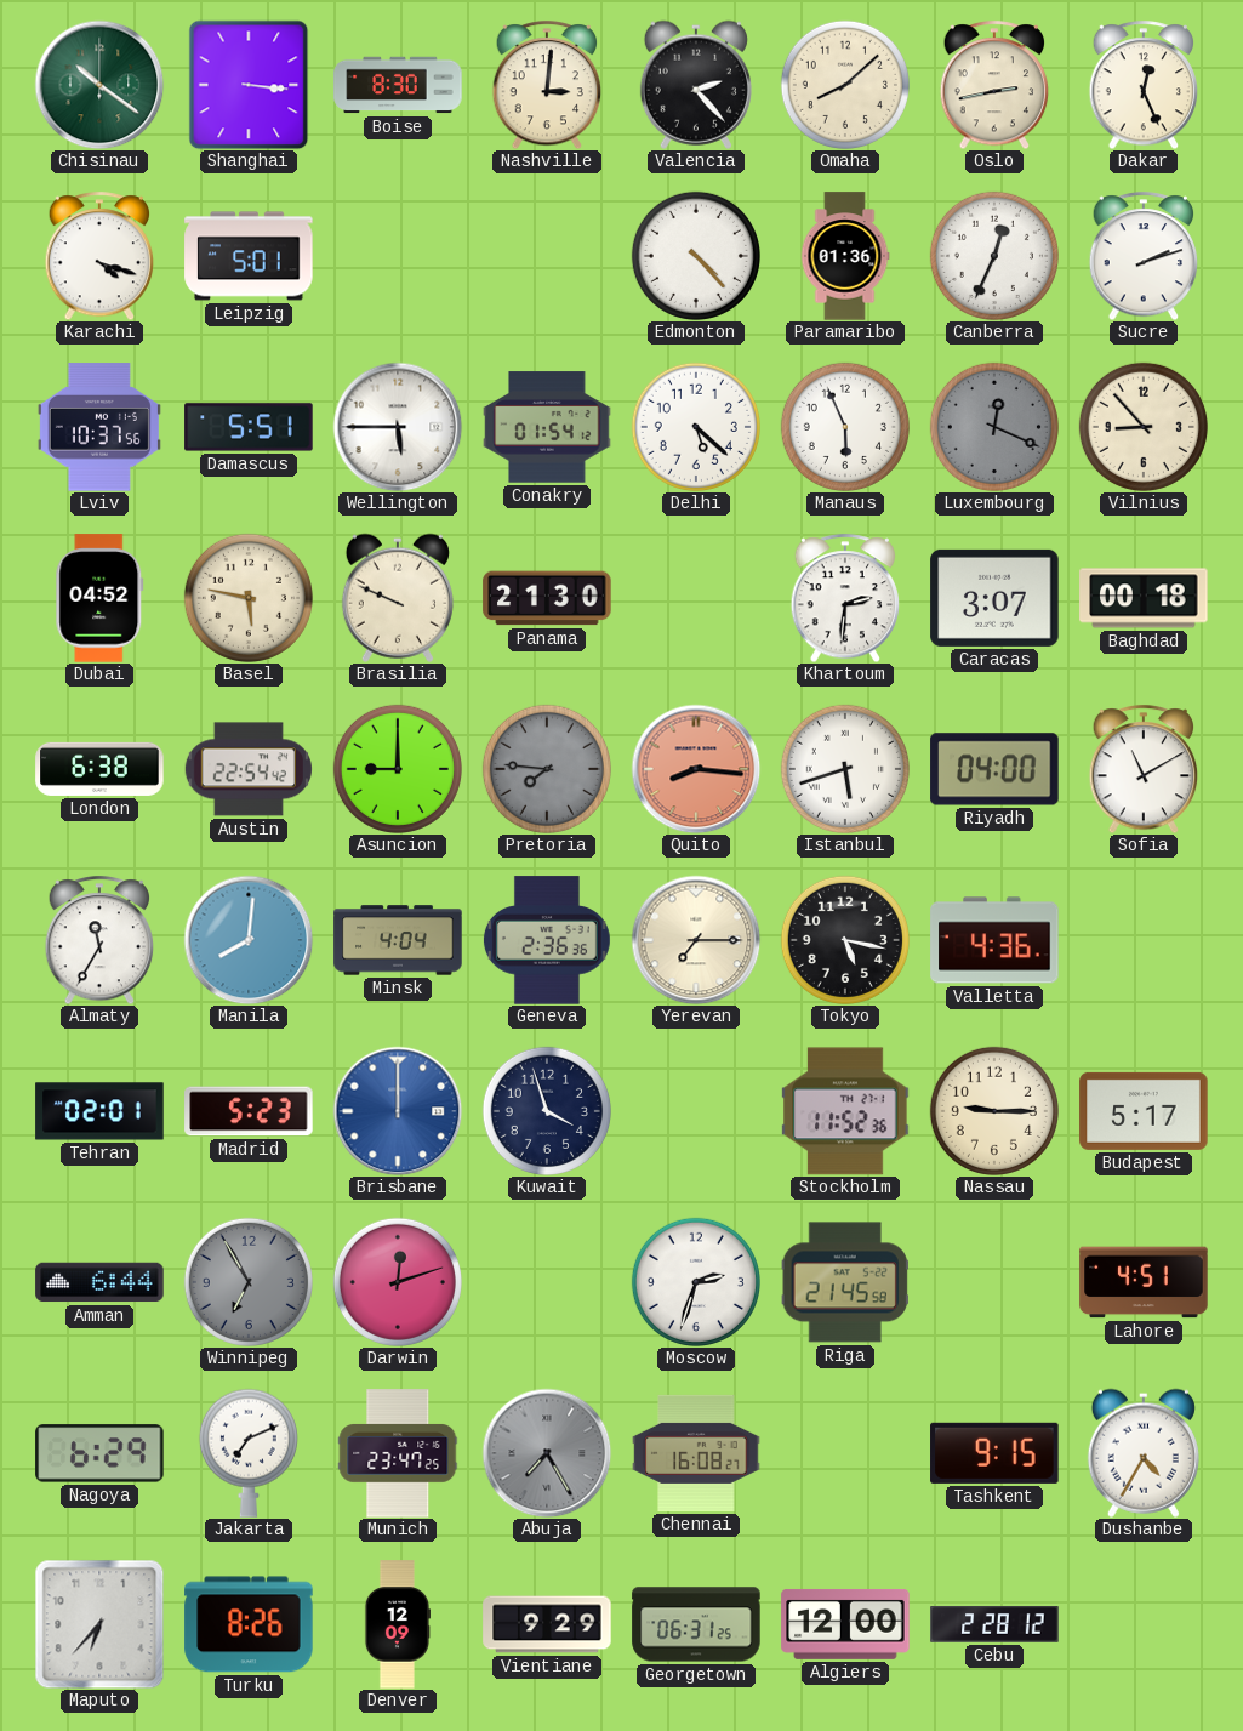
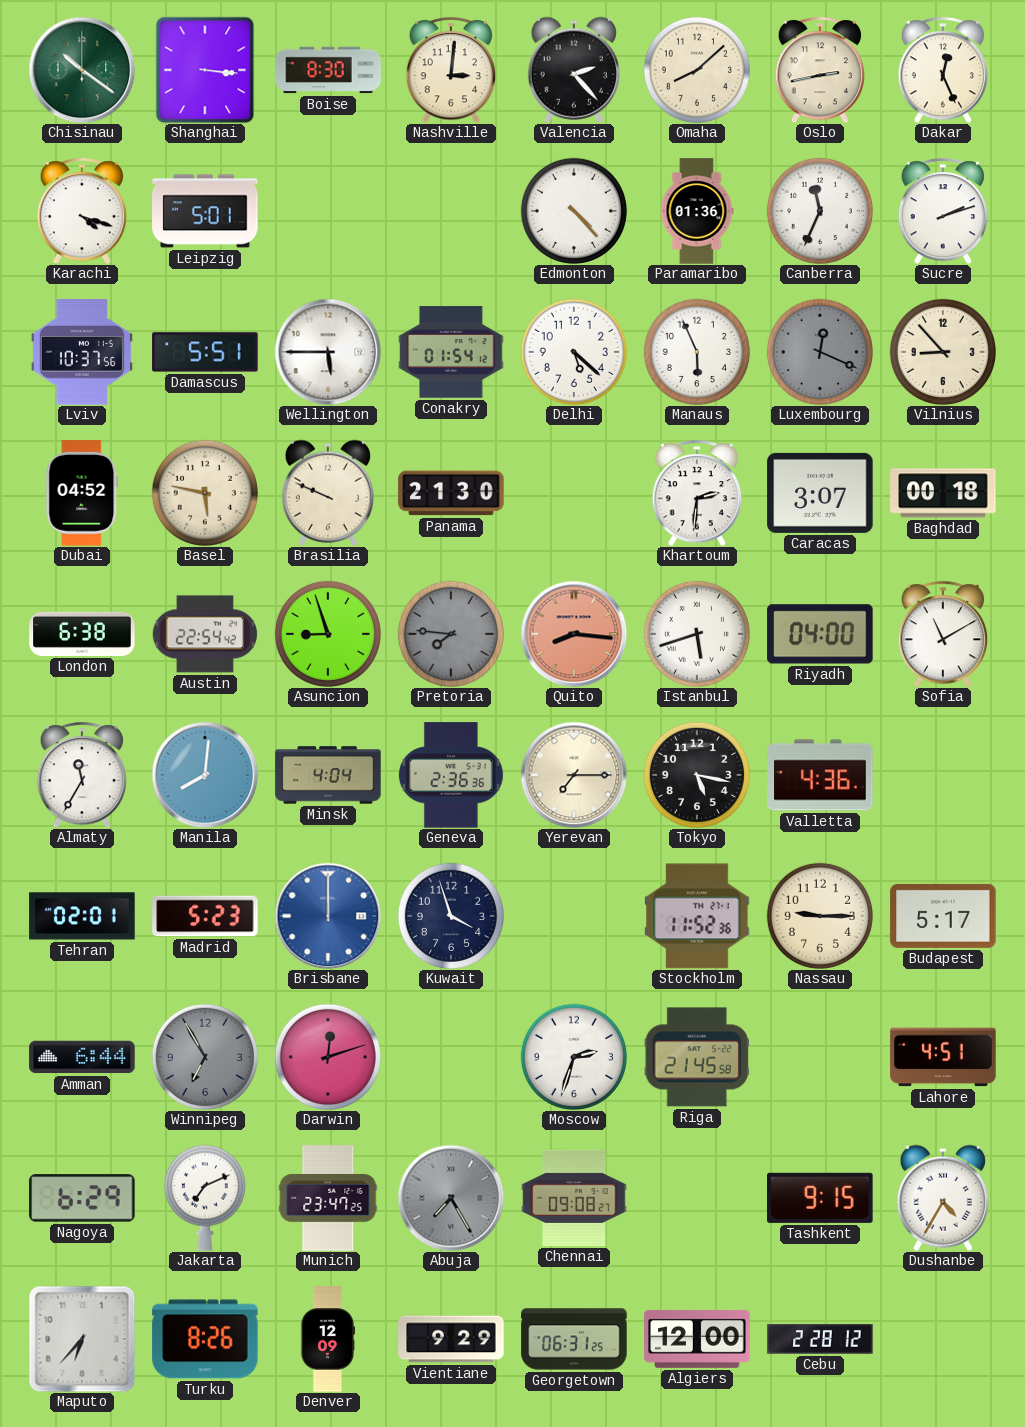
Canberra: 12:34 -> 11:34 (820, 211)
Asuncion: 9:00 -> 8:57 (328, 634)
Chennai: 16:08 -> 09:08 (574, 1198)
